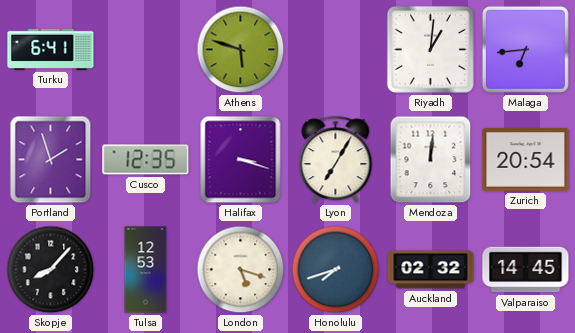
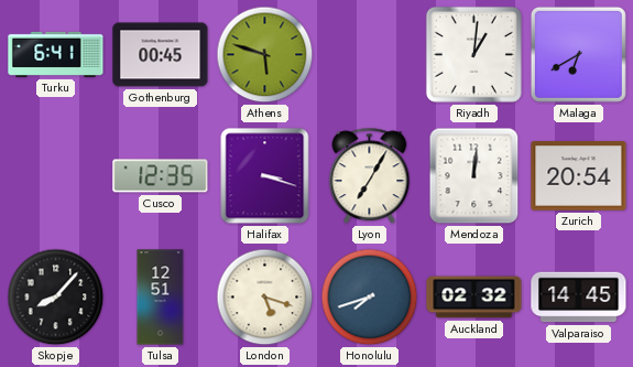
Gothenburg: none -> 00:45 (161, 55)
Malaga: 6:44 -> 6:40 (578, 54)
Portland: 1:57 -> none (51, 160)
Tulsa: 12:53 -> 12:51 (161, 298)
